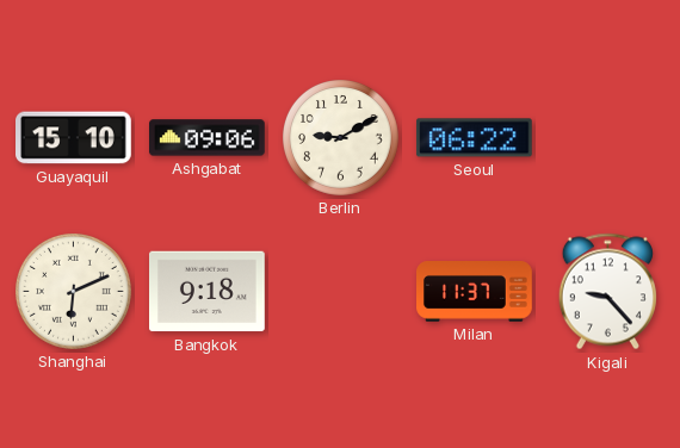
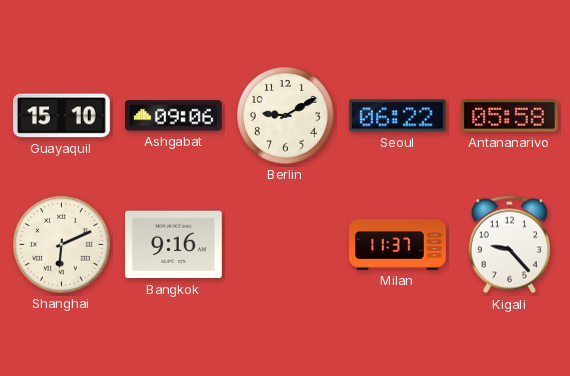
Antananarivo: none -> 05:58 (509, 116)
Bangkok: 9:18 -> 9:16 (174, 245)
